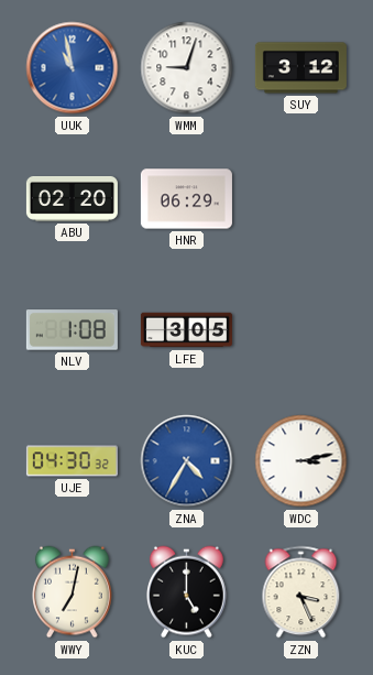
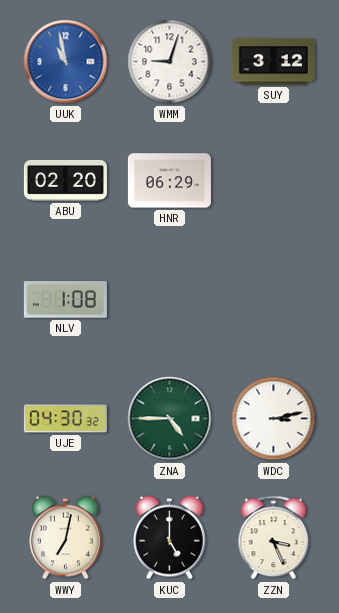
LFE: 3:05 -> none (186, 330)
ZNA: 4:35 -> 4:45 (170, 419)
ZNA dial: blue -> green (170, 419)
